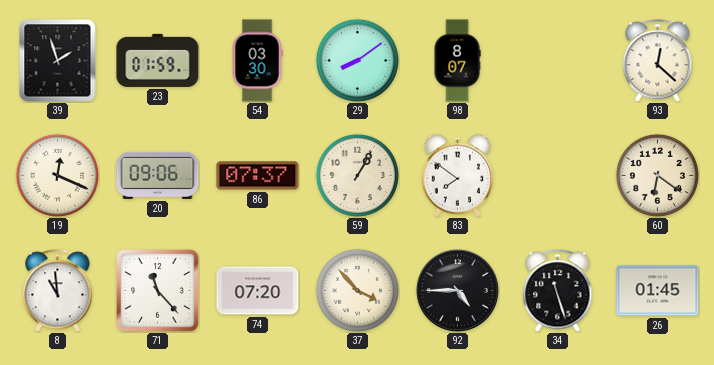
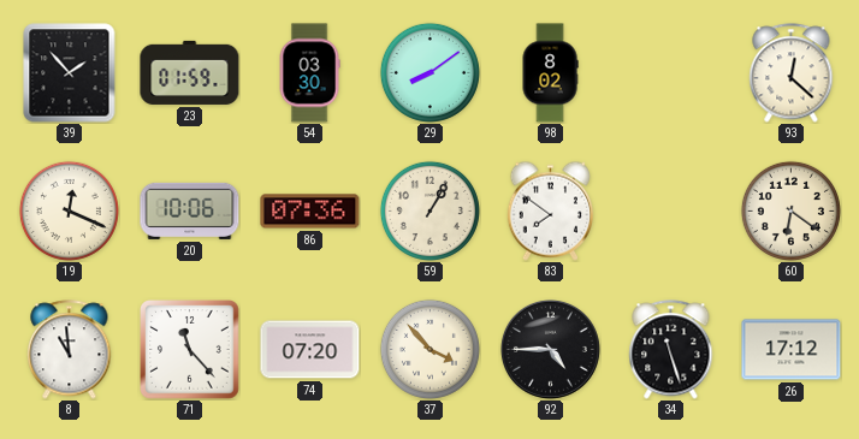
39: 1:57 -> 1:53 (70, 73)
98: 8:07 -> 8:02 (550, 73)
20: 09:06 -> 10:06 (190, 210)
86: 07:37 -> 07:36 (310, 212)
26: 01:45 -> 17:12 (792, 350)
